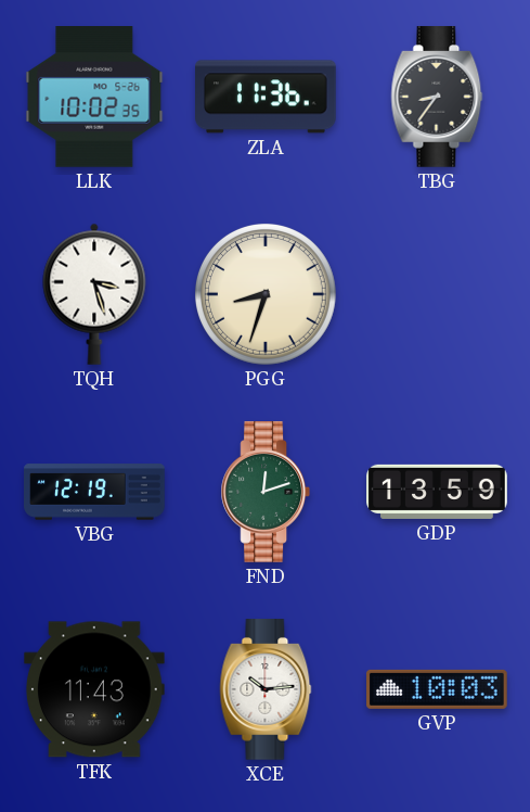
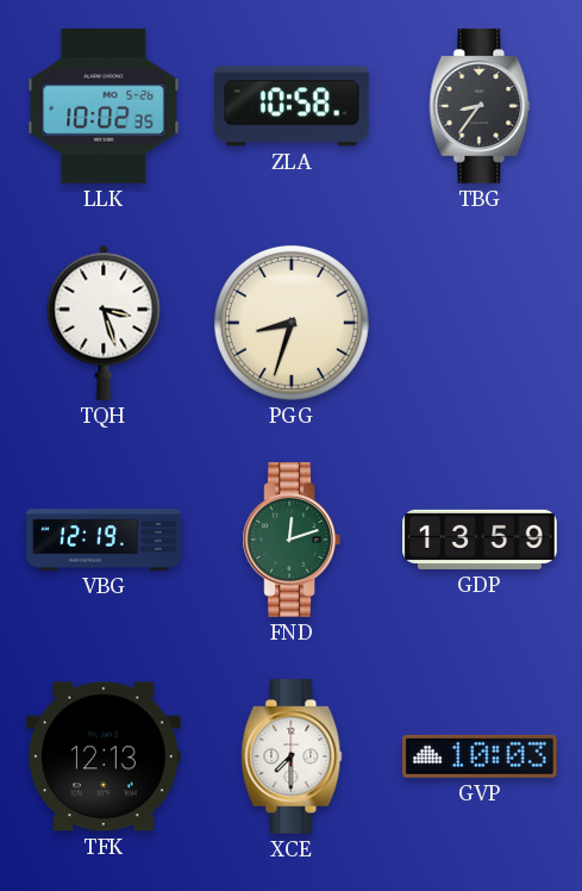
ZLA: 11:36 -> 10:58 (293, 106)
TFK: 11:43 -> 12:13 (105, 756)
XCE: 10:14 -> 7:30 (292, 756)
